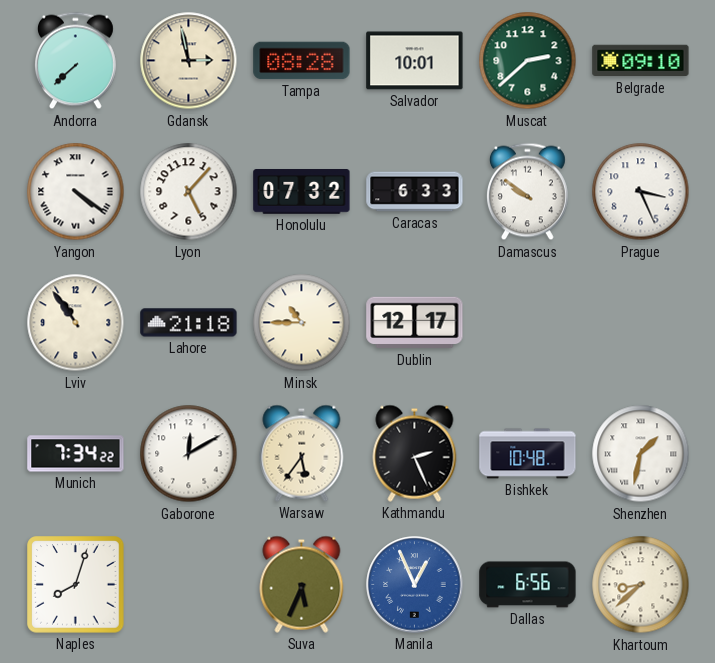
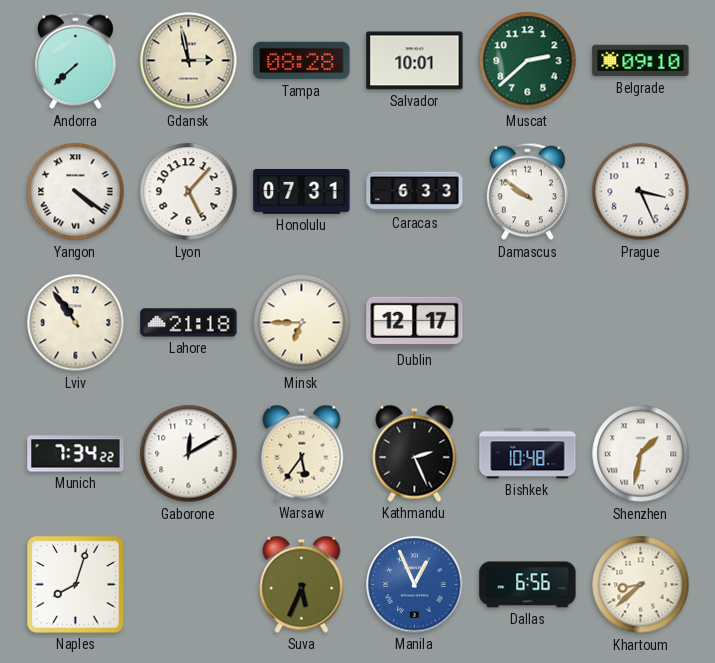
Honolulu: 07:32 -> 07:31 (302, 192)
Minsk: 10:45 -> 6:45 (302, 323)
